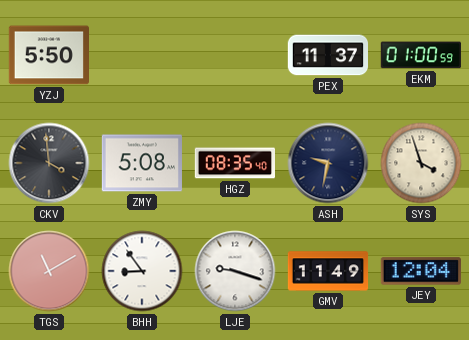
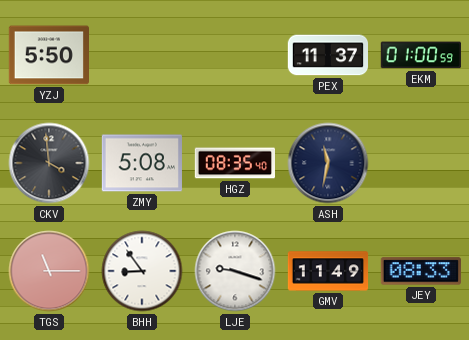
ASH: 9:32 -> 11:32 (328, 163)
SYS: 3:57 -> none (421, 163)
TGS: 11:10 -> 11:15 (49, 271)
JEY: 12:04 -> 08:33 (421, 271)
